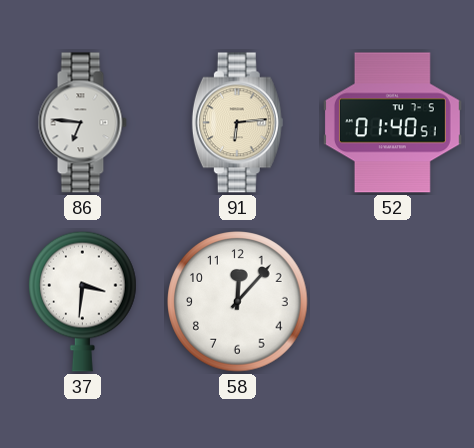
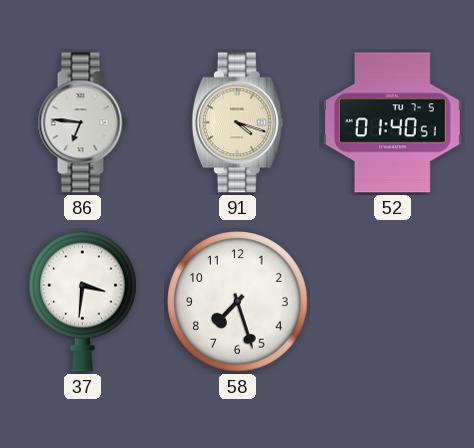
91: 6:14 -> 4:18 (237, 123)
58: 12:07 -> 7:27 (238, 302)
